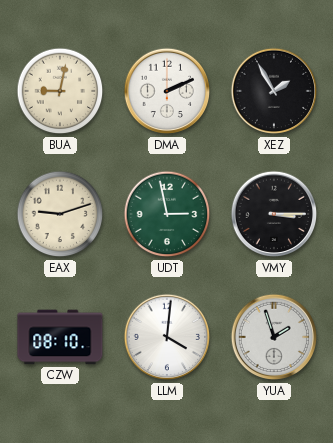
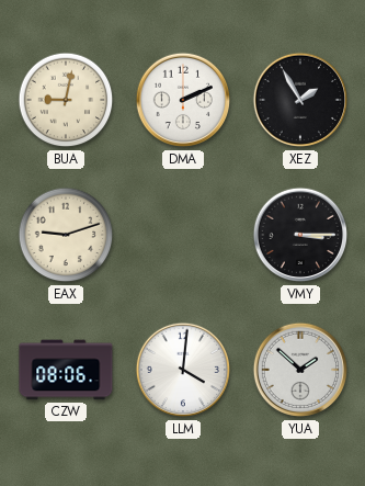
UDT: 2:58 -> none (167, 214)
CZW: 08:10 -> 08:06 (66, 370)
YUA: 1:57 -> 1:52 (300, 370)
